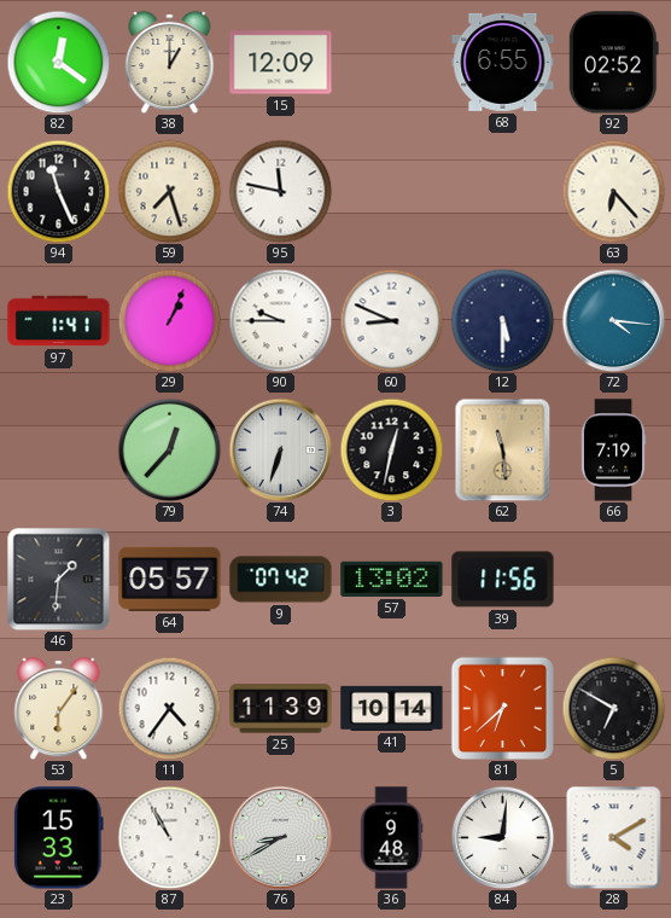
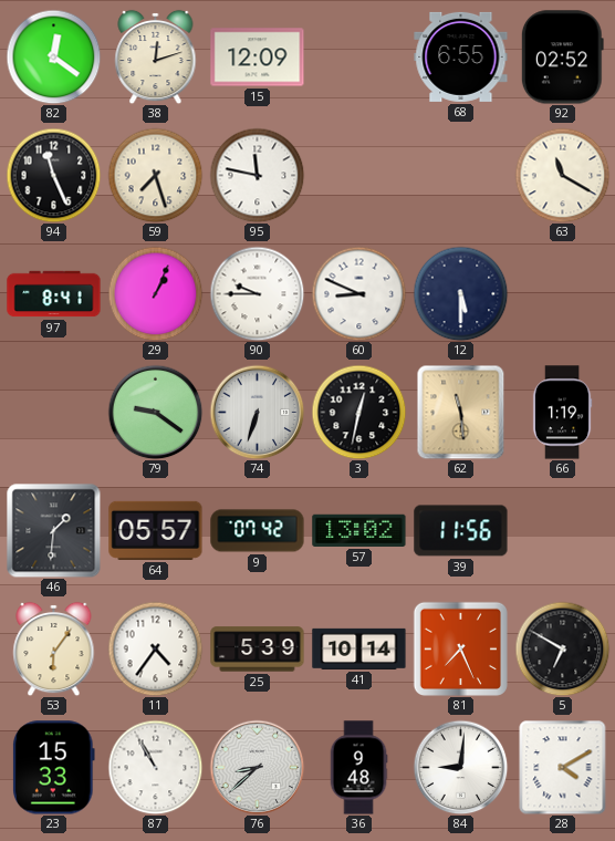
38: 1:00 -> 12:12 (156, 56)
63: 6:23 -> 11:20 (562, 175)
97: 1:41 -> 8:41 (54, 294)
72: 4:16 -> none (613, 320)
79: 12:37 -> 9:21 (155, 412)
66: 7:19 -> 1:19 (562, 413)
25: 11:39 -> 5:39 (258, 650)
81: 6:38 -> 7:26 (460, 648)
76: 8:40 -> 8:38 (257, 767)
